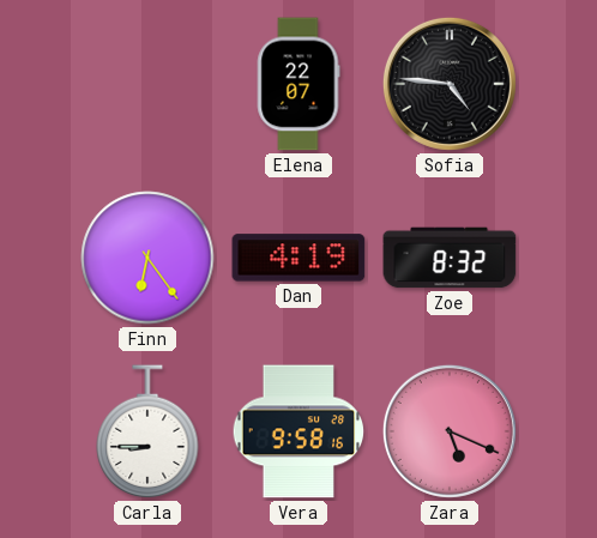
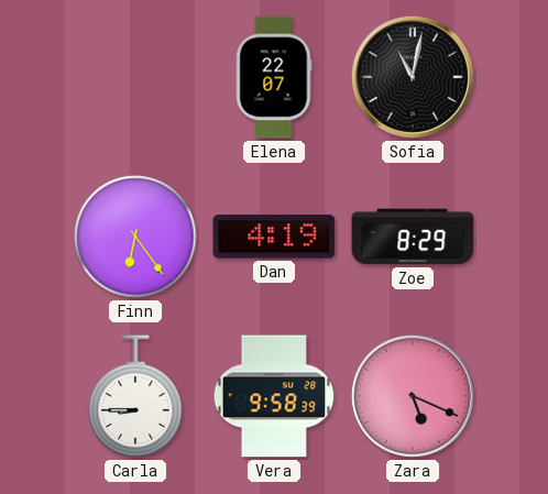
Sofia: 4:46 -> 11:02 (413, 77)
Zoe: 8:32 -> 8:29 (413, 237)
Vera: 9:58:16 -> 9:58:39 (274, 396)
